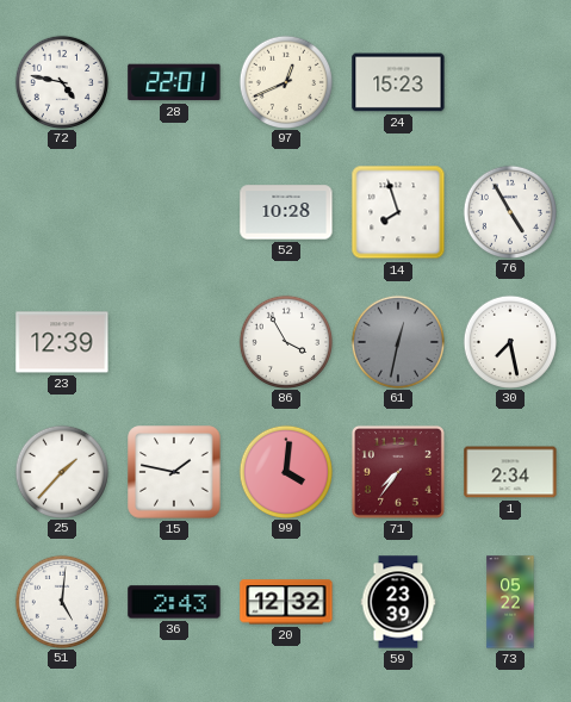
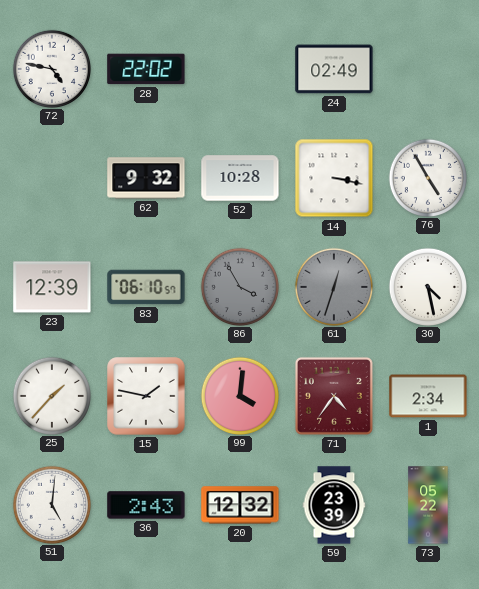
28: 22:01 -> 22:02 (146, 69)
97: 12:41 -> none (285, 81)
24: 15:23 -> 02:49 (334, 69)
62: none -> 9:32 (146, 178)
14: 7:57 -> 3:17 (334, 178)
83: none -> 06:10 (146, 287)
86 dial: white -> grey (239, 286)
61: 12:32 -> 12:33 (333, 286)
30: 7:28 -> 4:28 (427, 286)
71: 7:36 -> 4:36 (334, 396)
